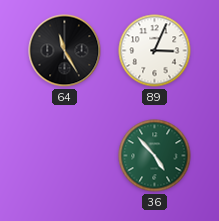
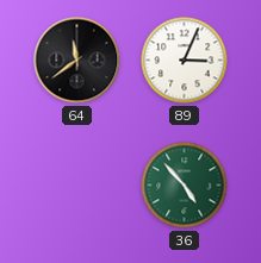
64: 11:25 -> 11:39 (77, 61)
